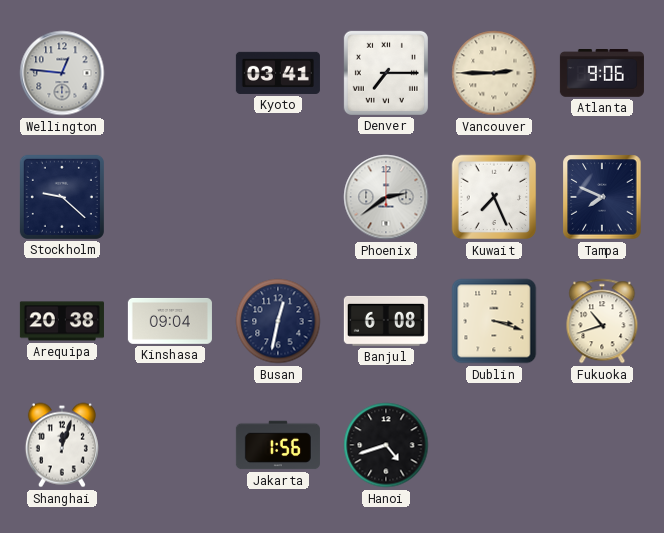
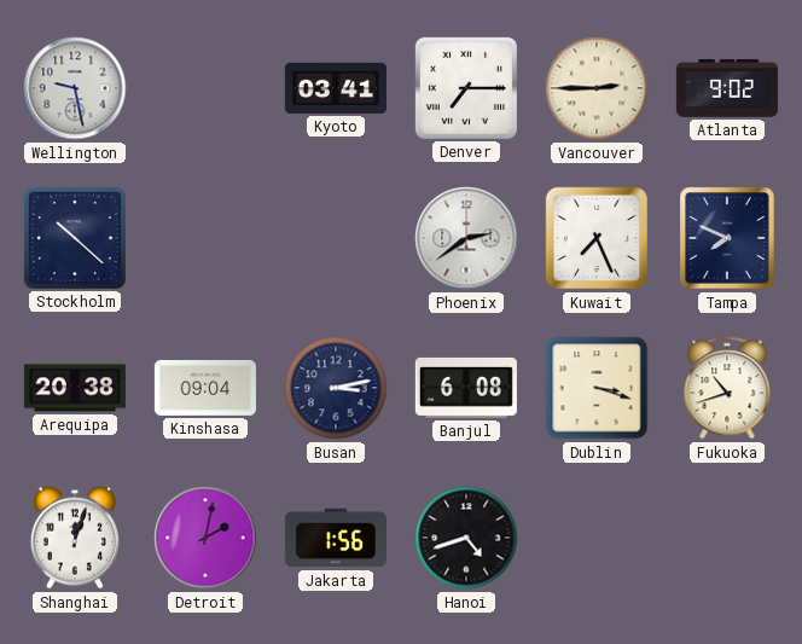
Wellington: 12:46 -> 9:28 (75, 88)
Atlanta: 9:06 -> 9:02 (727, 89)
Stockholm: 9:22 -> 10:22 (75, 238)
Busan: 12:32 -> 3:13 (336, 388)
Detroit: none -> 2:02 (205, 538)
